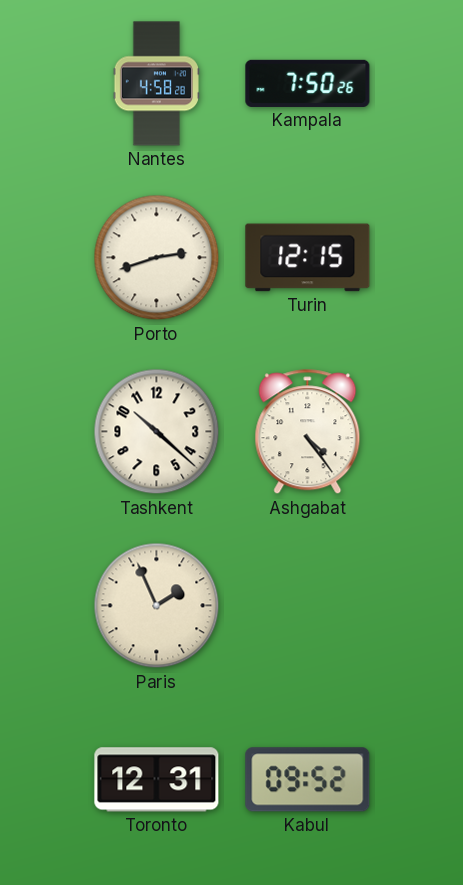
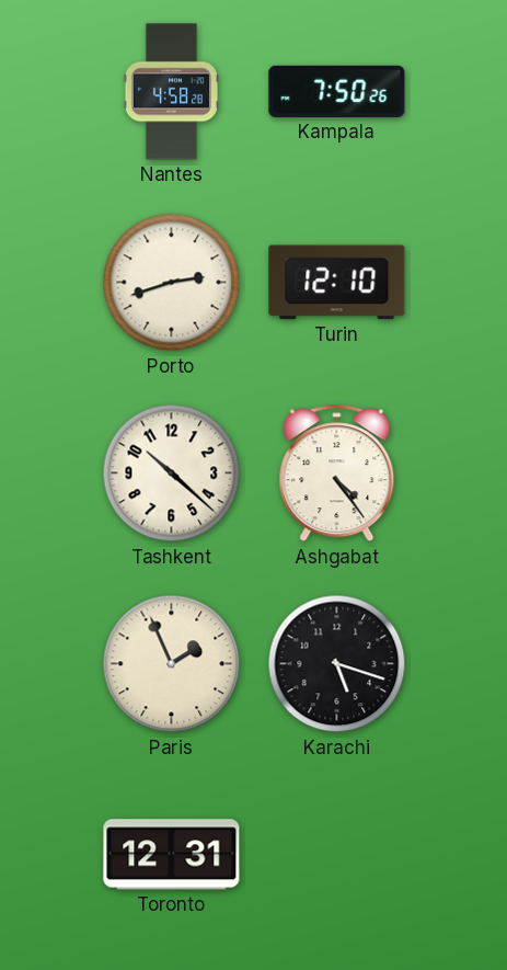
Turin: 12:15 -> 12:10 (337, 283)
Karachi: none -> 5:18 (337, 664)
Kabul: 09:52 -> none (308, 780)
